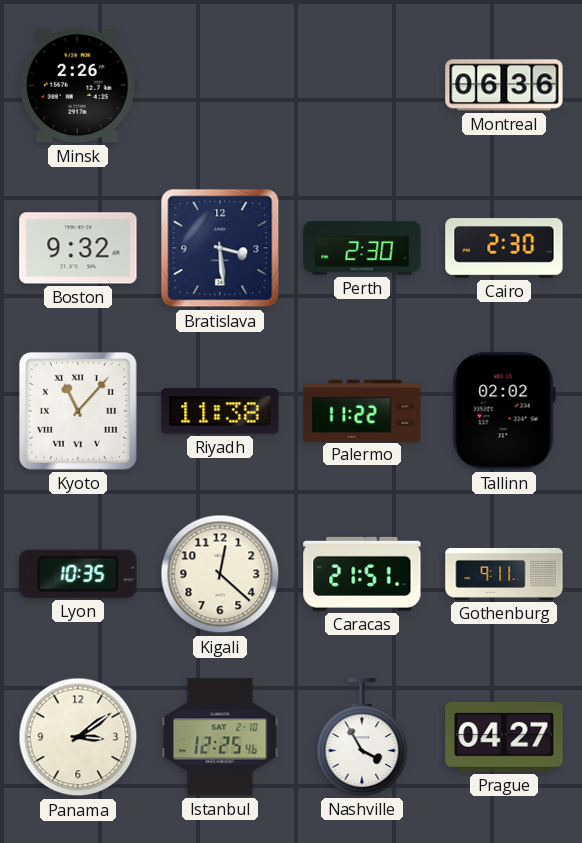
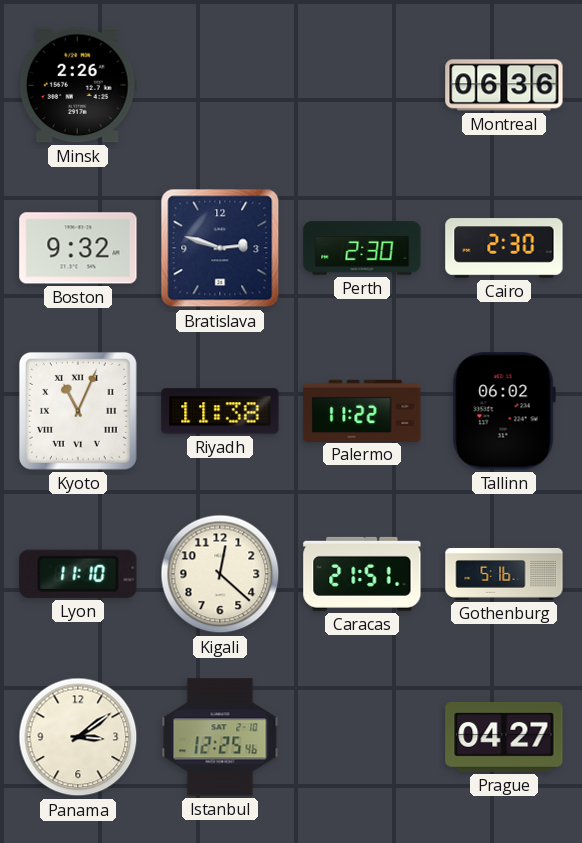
Bratislava: 3:29 -> 2:48 (220, 248)
Kyoto: 11:07 -> 11:04 (78, 411)
Tallinn: 02:02 -> 06:02 (504, 411)
Lyon: 10:35 -> 11:10 (78, 574)
Gothenburg: 9:11 -> 5:16 (504, 574)
Nashville: 3:55 -> none (362, 737)
